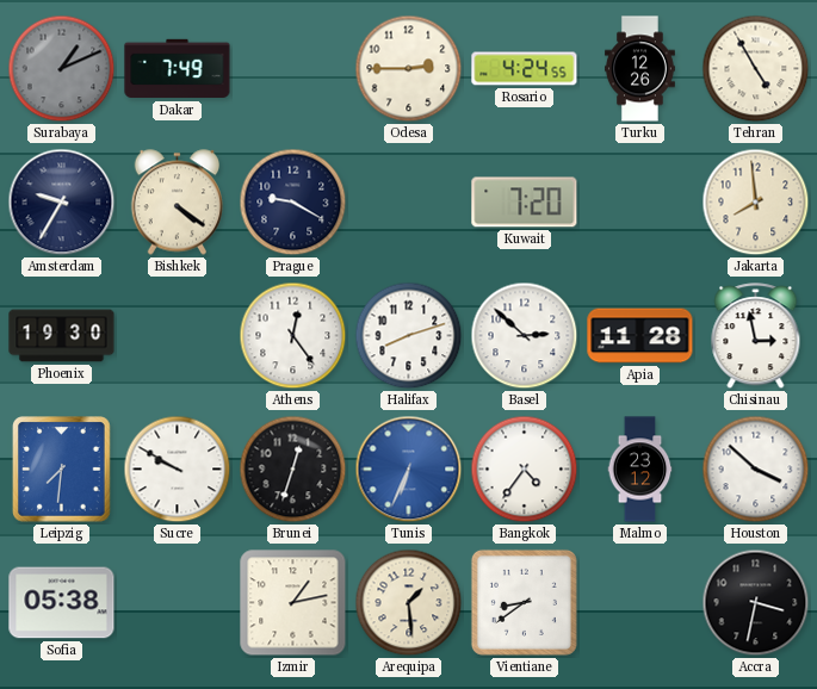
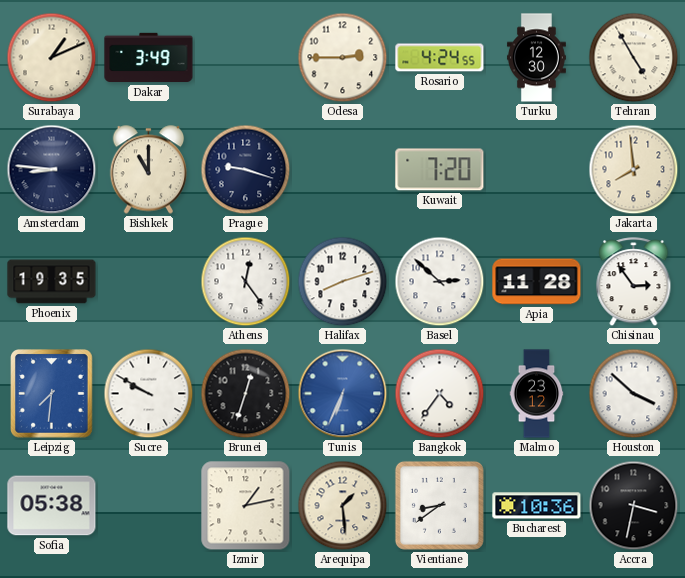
Surabaya dial: grey -> cream (52, 58)
Dakar: 7:49 -> 3:49 (149, 58)
Turku: 12:26 -> 12:30 (536, 58)
Amsterdam: 9:35 -> 8:46 (52, 170)
Bishkek: 4:21 -> 11:00 (149, 170)
Prague: 9:20 -> 9:18 (246, 170)
Phoenix: 19:30 -> 19:35 (52, 282)
Chisinau: 2:58 -> 2:54 (634, 282)
Bucharest: none -> 10:36 (537, 506)
